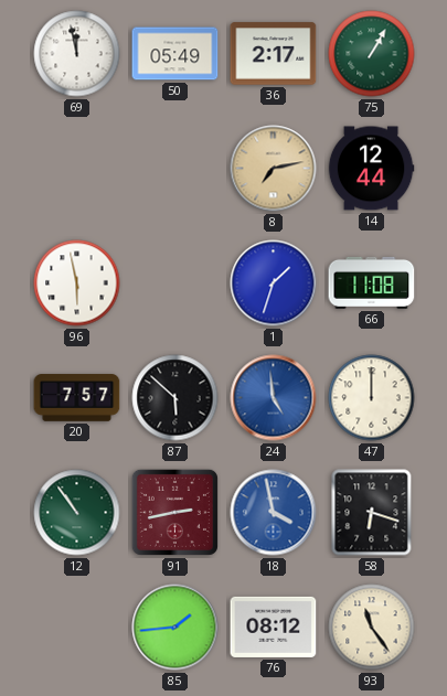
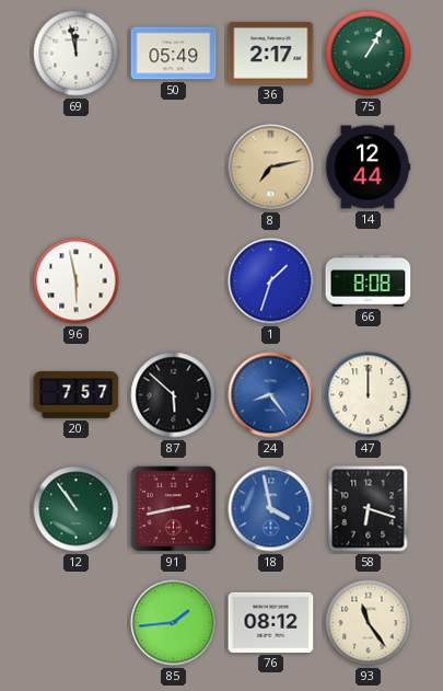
66: 11:08 -> 8:08 (369, 280)
24: 4:59 -> 8:24 (271, 395)
